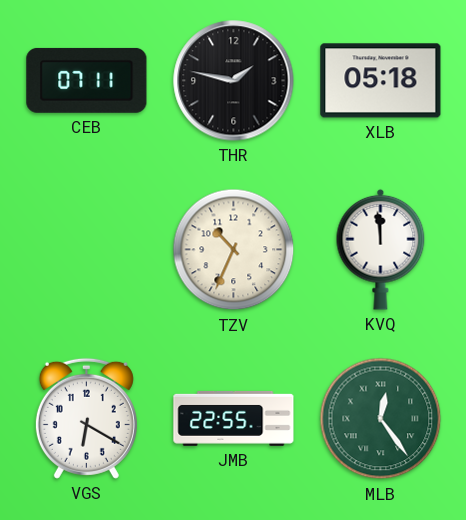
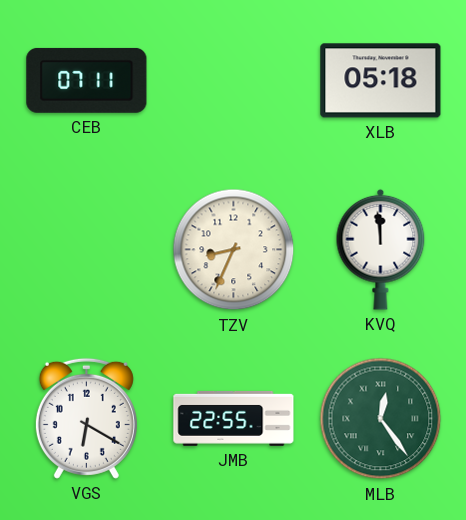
THR: 1:47 -> none (234, 81)
TZV: 10:34 -> 8:34 (234, 250)
